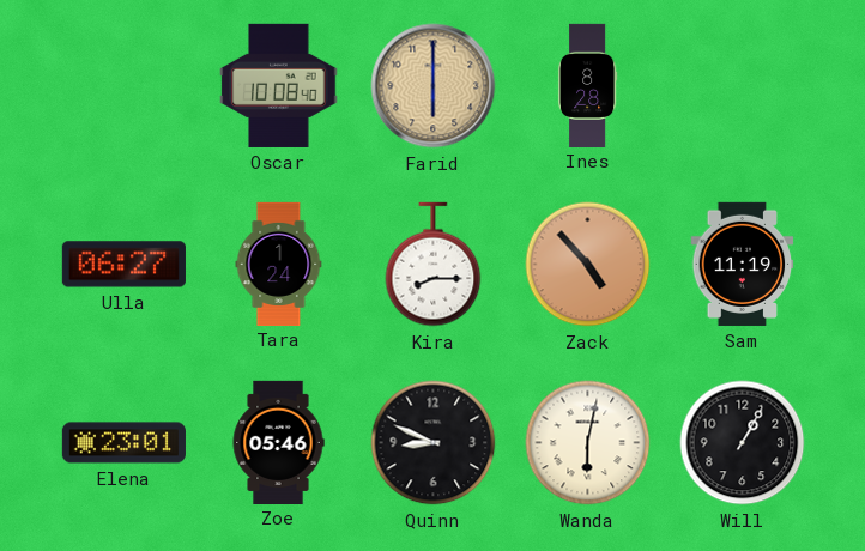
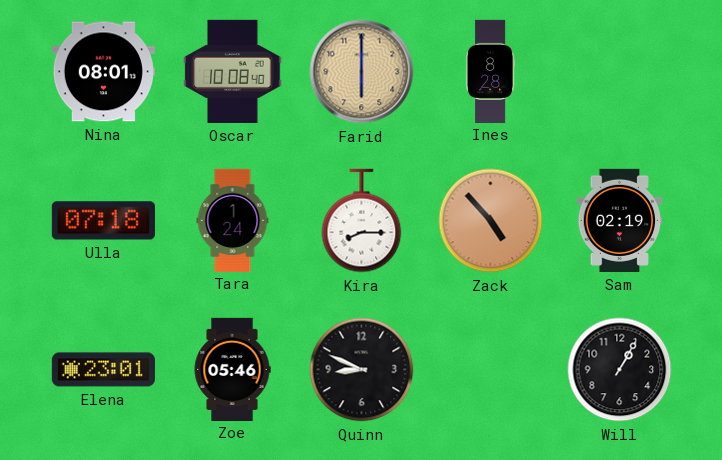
Nina: none -> 08:01 (103, 72)
Ulla: 06:27 -> 07:18 (103, 221)
Sam: 11:19 -> 02:19 (620, 220)
Wanda: 6:02 -> none (588, 443)
